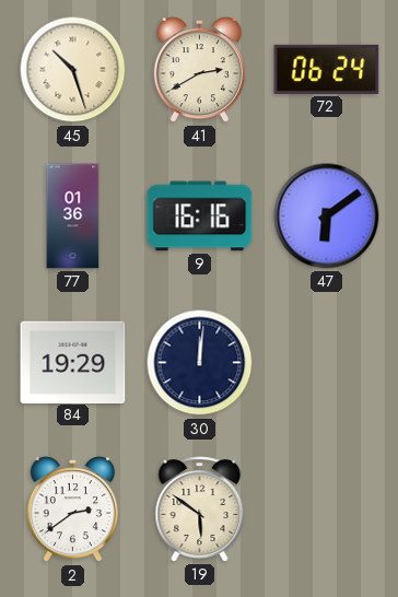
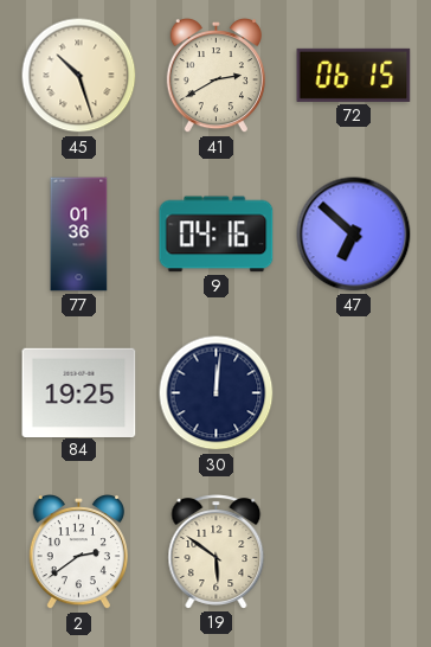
72: 06:24 -> 06:15 (354, 75)
9: 16:16 -> 04:16 (217, 235)
47: 6:09 -> 6:52 (354, 235)
84: 19:29 -> 19:25 (79, 392)
